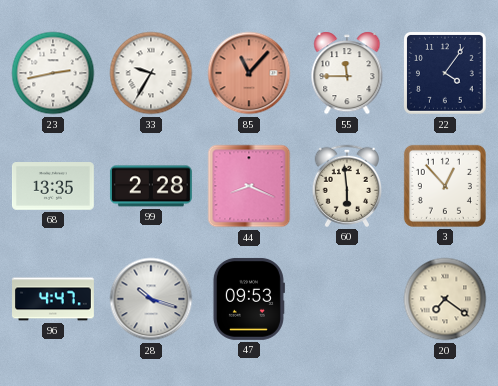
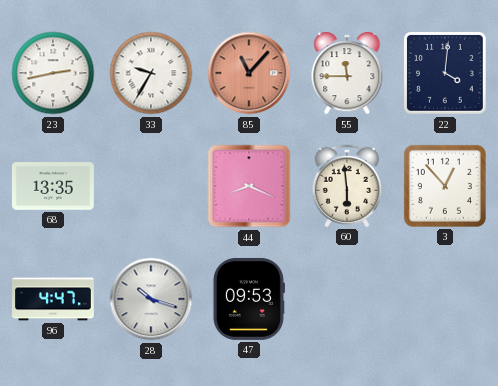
22: 4:06 -> 4:01 (446, 74)
99: 2:28 -> none (151, 186)
20: 7:21 -> none (445, 299)
